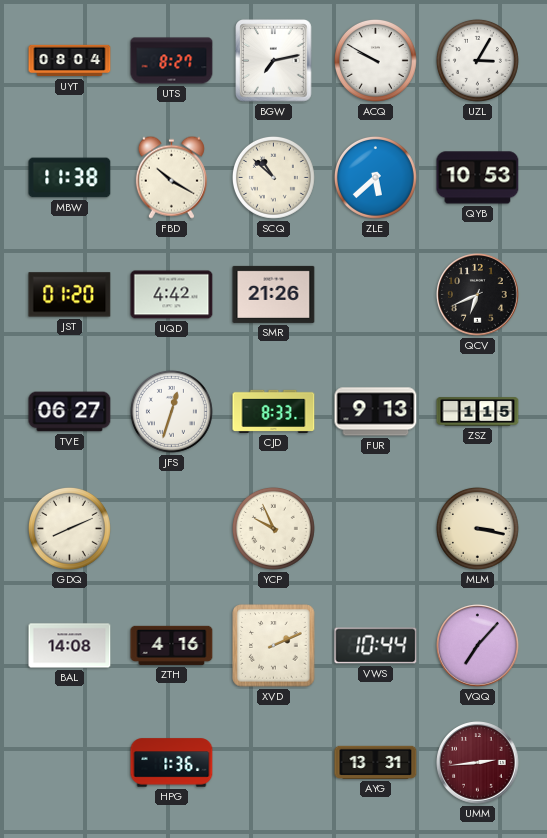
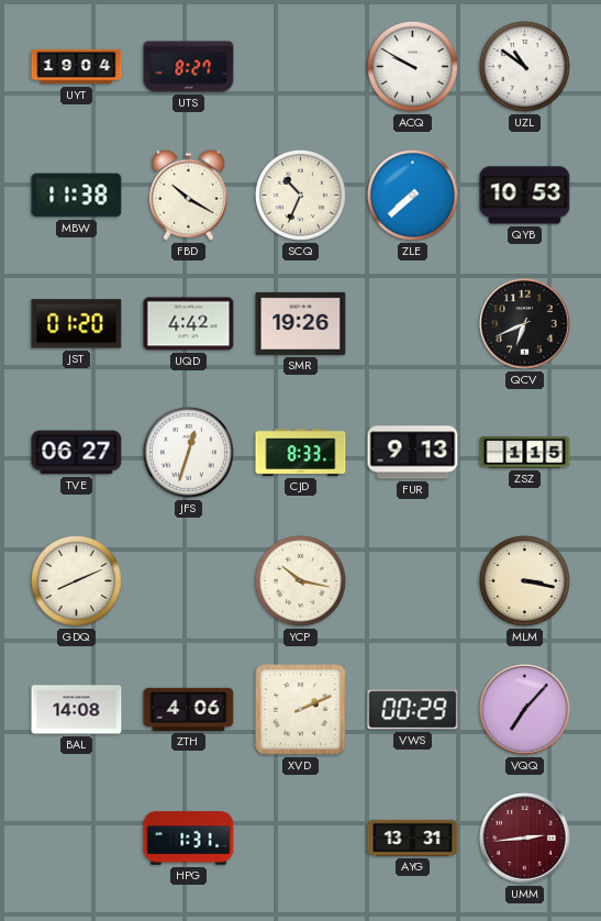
UYT: 08:04 -> 19:04 (77, 67)
BGW: 7:13 -> none (274, 61)
UZL: 3:05 -> 10:51 (524, 66)
SCQ: 10:52 -> 10:34 (300, 195)
ZLE: 5:38 -> 7:38 (412, 195)
SMR: 21:26 -> 19:26 (301, 323)
YCP: 9:56 -> 10:17 (300, 580)
ZTH: 4:16 -> 4:06 (189, 709)
VWS: 10:44 -> 00:29 (413, 710)
HPG: 1:36 -> 1:31 (189, 839)
